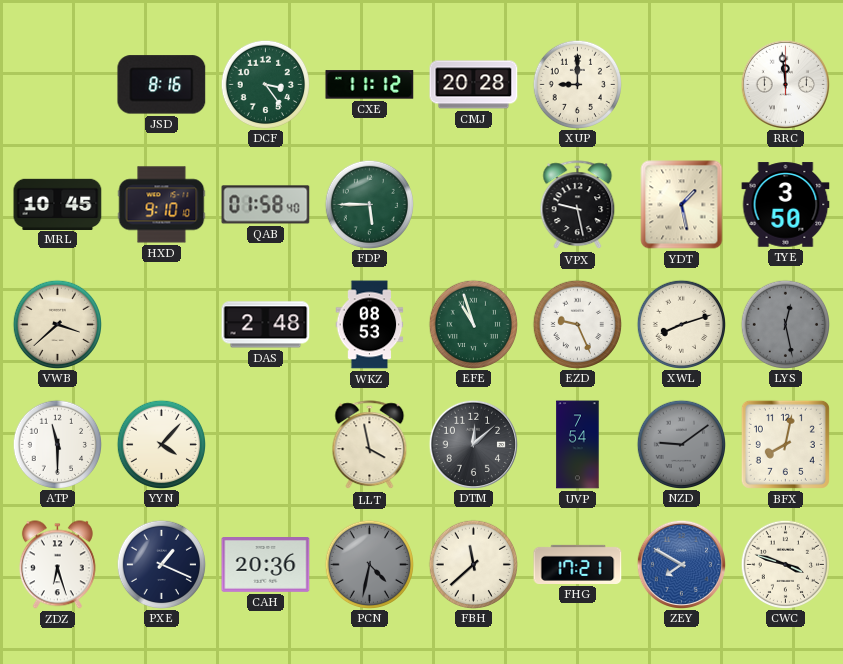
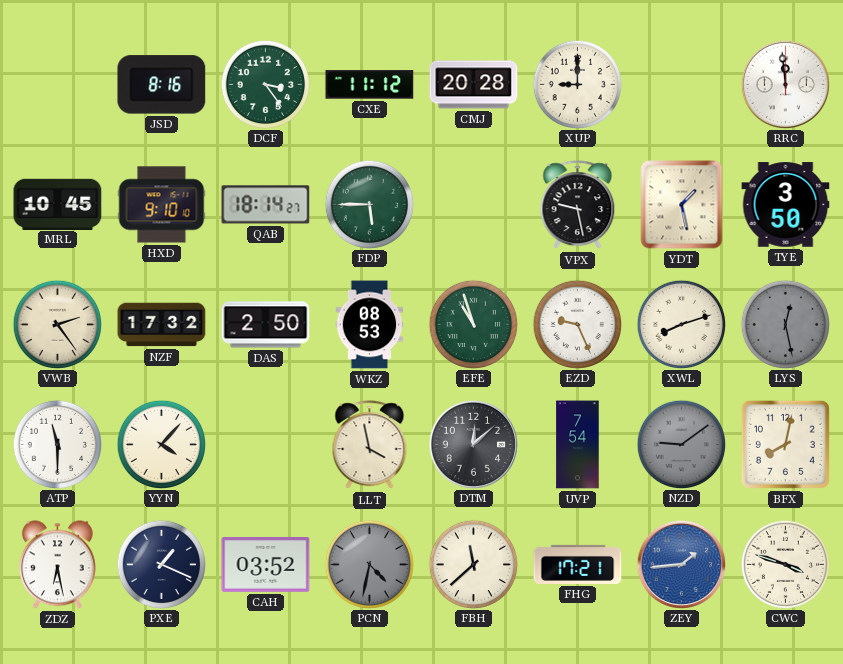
QAB: 01:58 -> 18:14 (266, 205)
VWB: 3:38 -> 2:24 (57, 324)
NZF: none -> 17:32 (162, 325)
DAS: 2:48 -> 2:50 (266, 325)
ZDZ: 6:27 -> 6:28 (57, 565)
CAH: 20:36 -> 03:52 (266, 565)
ZEY: 7:50 -> 1:44 (681, 564)
